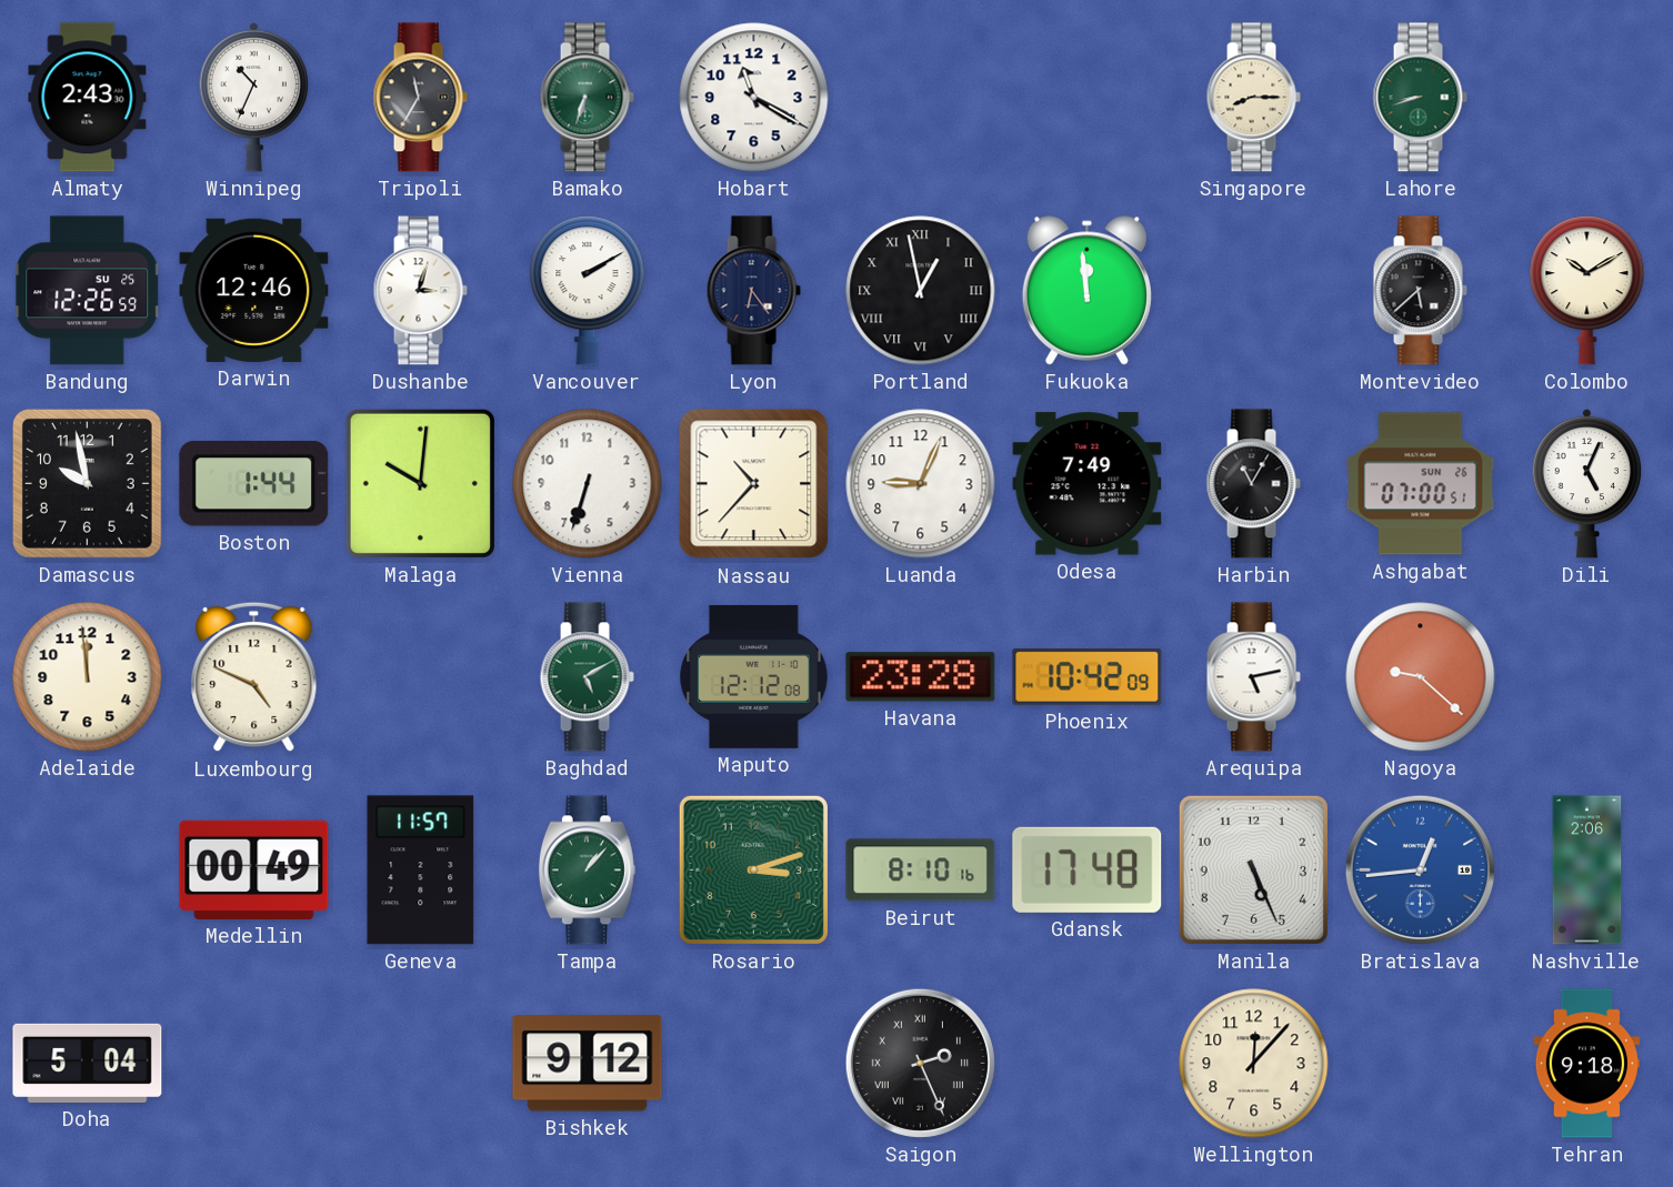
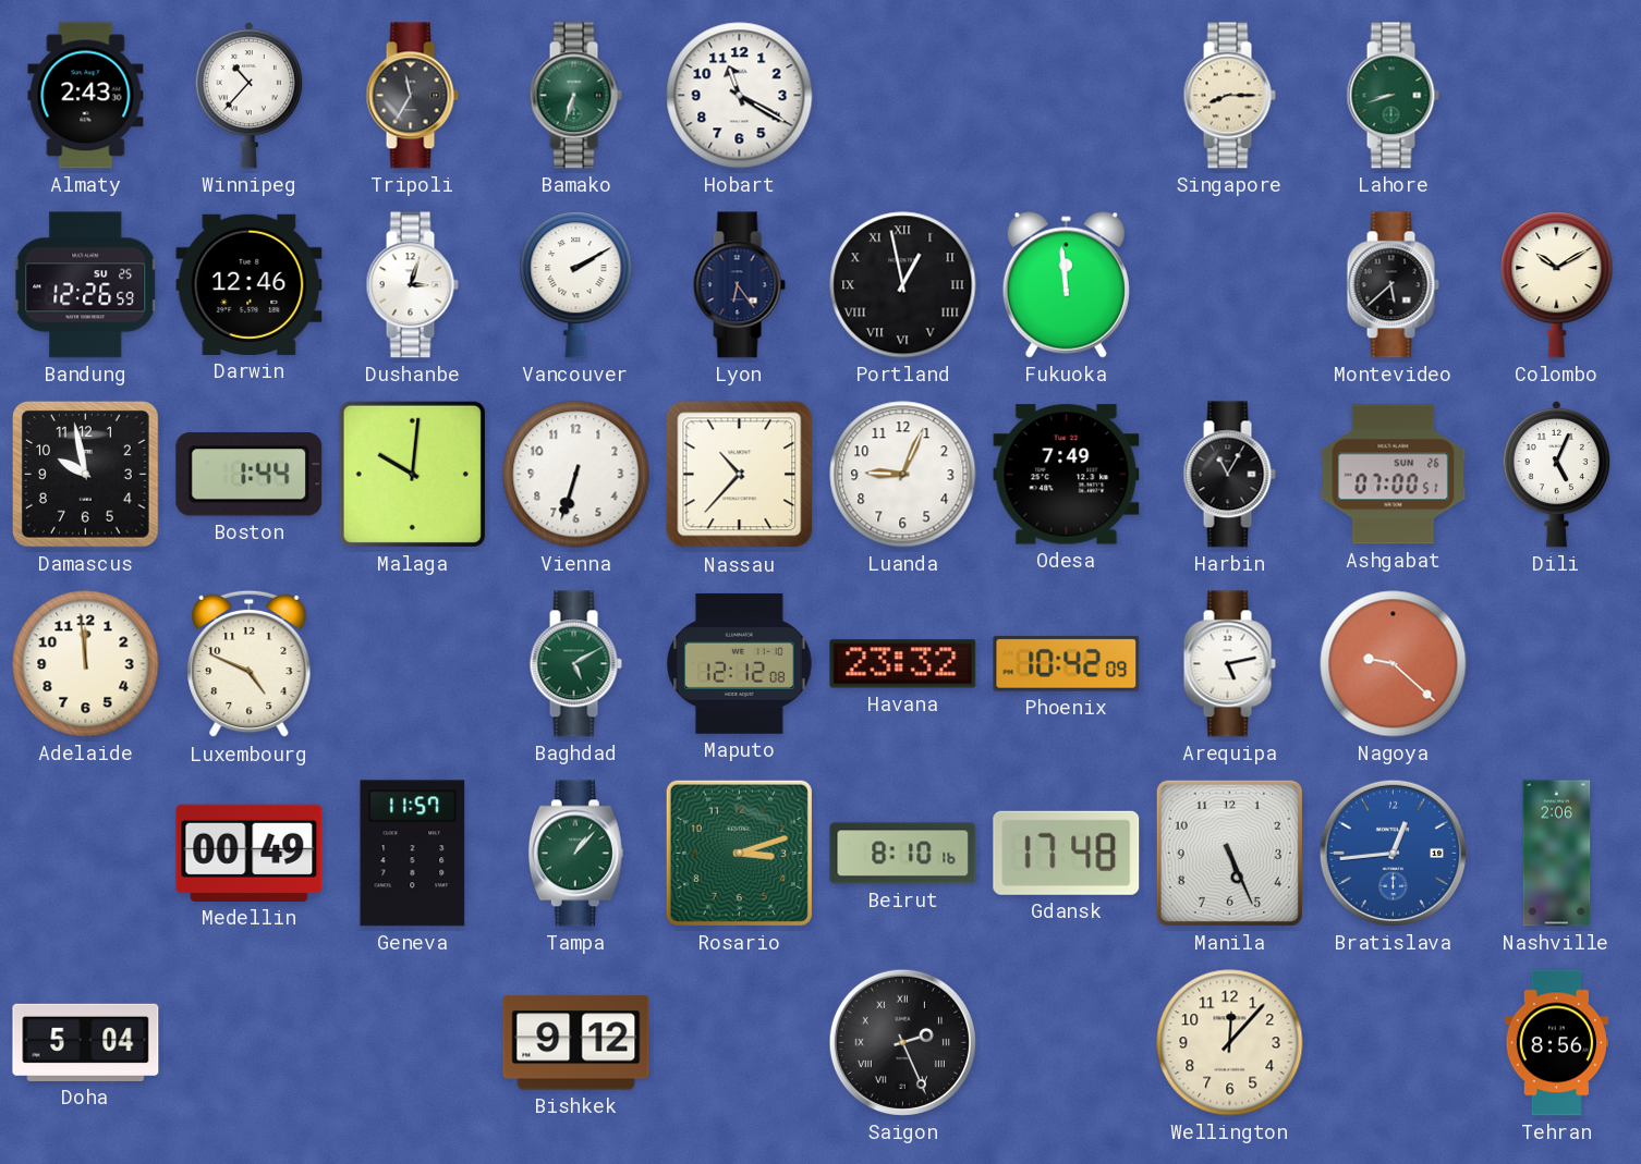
Winnipeg: 10:34 -> 10:37 (250, 95)
Havana: 23:28 -> 23:32 (903, 664)
Tehran: 9:18 -> 8:56 (1556, 1043)
